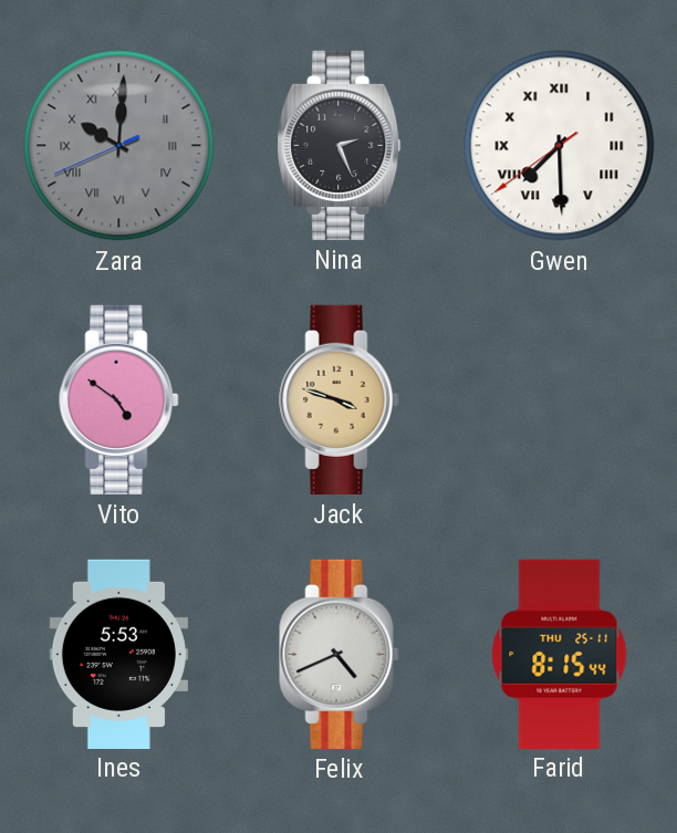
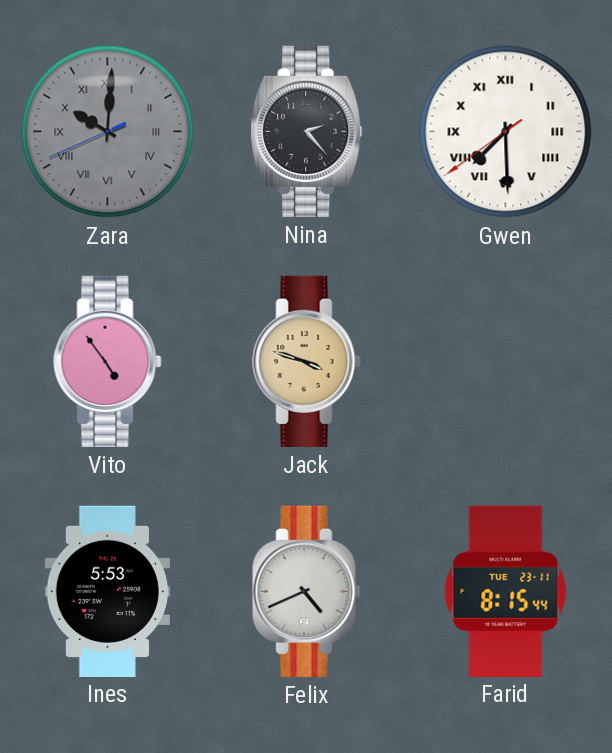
Nina: 2:26 -> 2:23 (307, 131)
Vito: 4:51 -> 4:54 (108, 361)
Farid date: THU 25-11 -> TUE 23-11 (506, 591)
